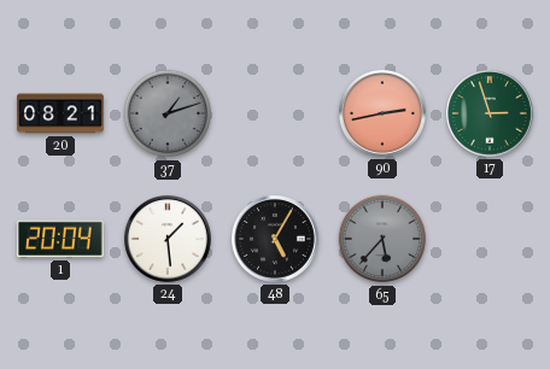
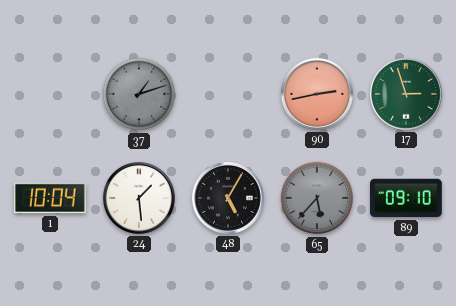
20: 08:21 -> none (60, 113)
1: 20:04 -> 10:04 (51, 198)
89: none -> 09:10 (407, 198)
